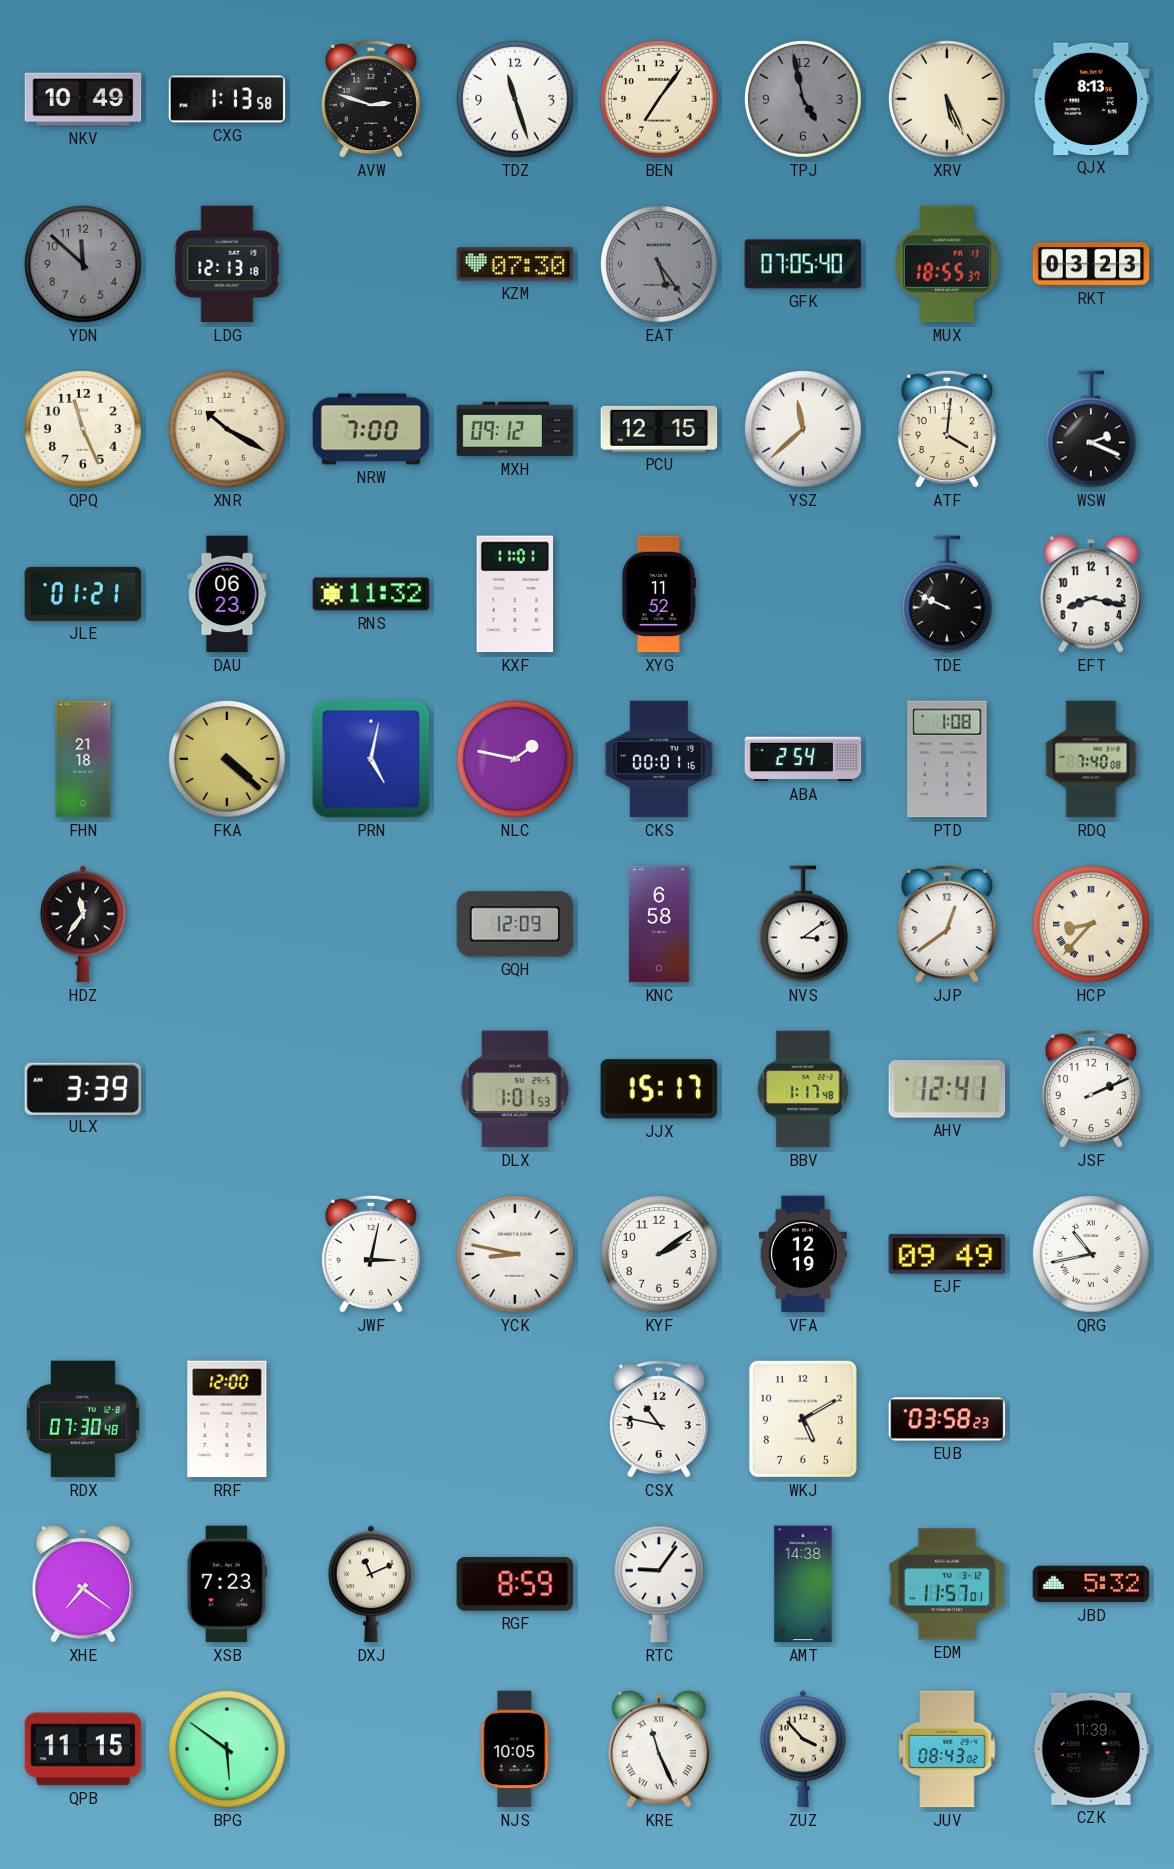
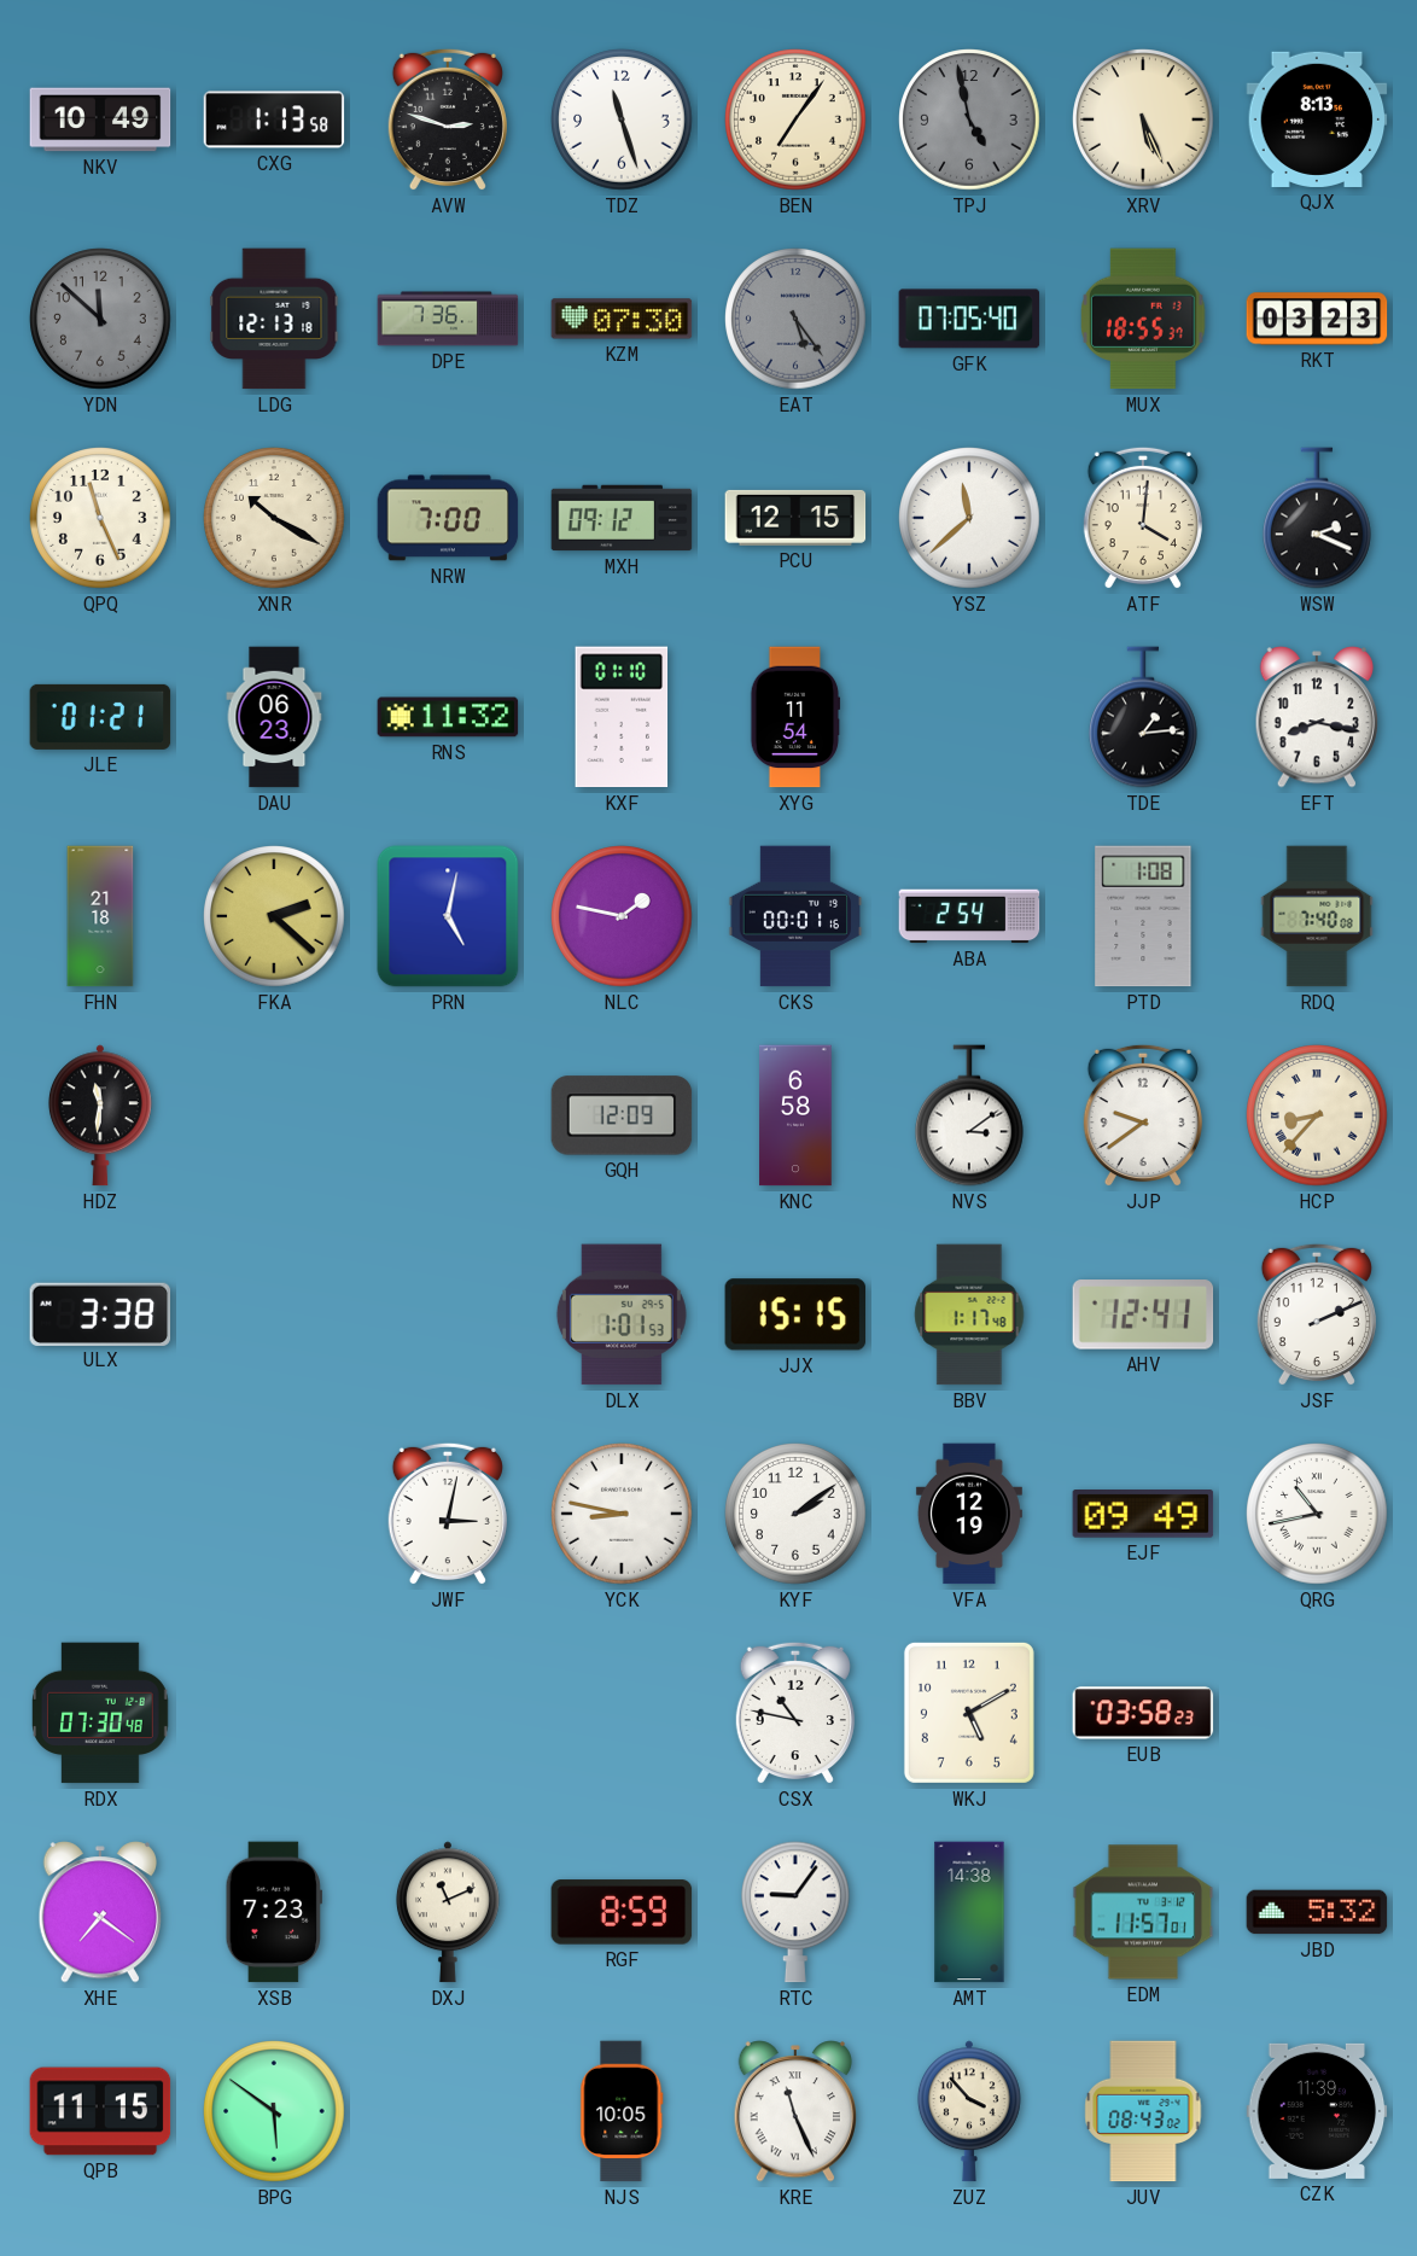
DPE: none -> 7:36 (448, 319)
KXF: 11:01 -> 01:10 (622, 717)
XYG: 11:52 -> 11:54 (795, 717)
TDE: 9:49 -> 1:14 (1144, 717)
FKA: 4:22 -> 2:22 (274, 916)
HDZ: 11:36 -> 11:31 (100, 1115)
JJP: 12:39 -> 9:39 (1143, 1115)
ULX: 3:39 -> 3:38 (100, 1313)
JJX: 15:17 -> 15:15 (795, 1314)
RRF: 12:00 -> none (227, 1419)
